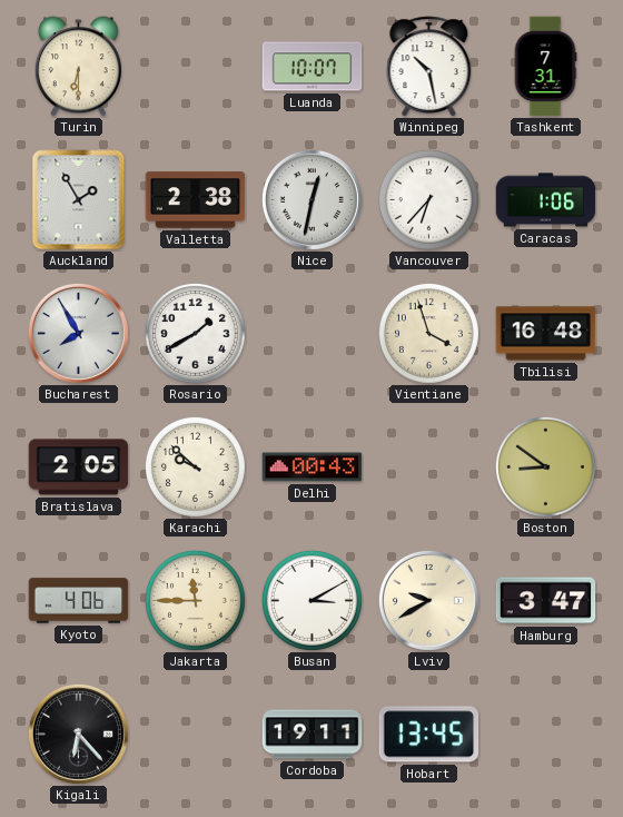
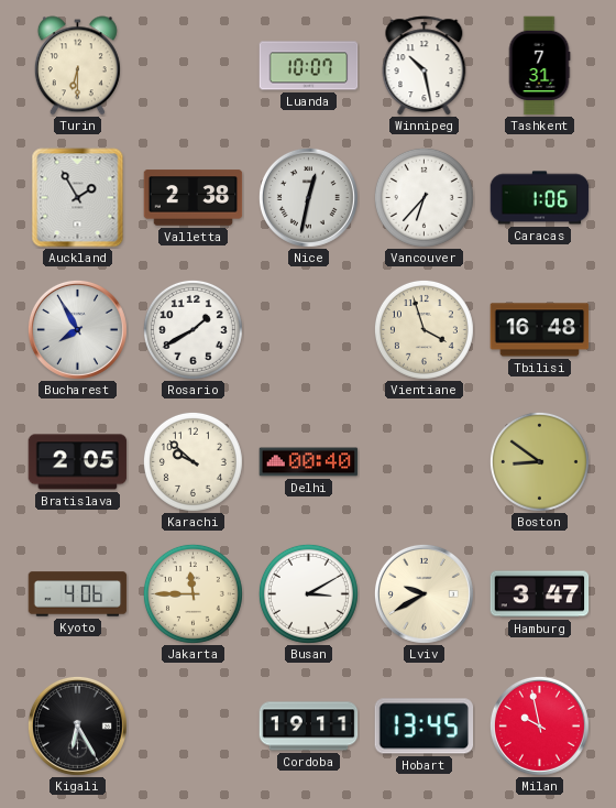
Delhi: 00:43 -> 00:40 (309, 462)
Kigali: 6:23 -> 6:25 (77, 725)
Milan: none -> 9:58 (539, 725)
